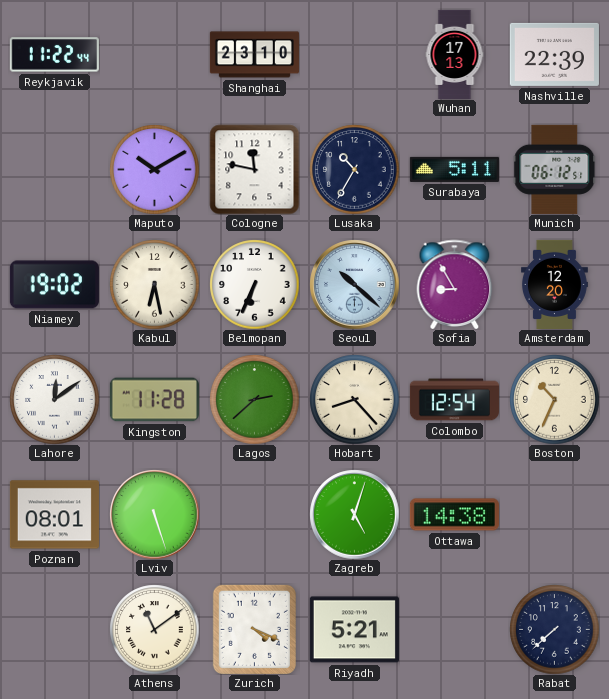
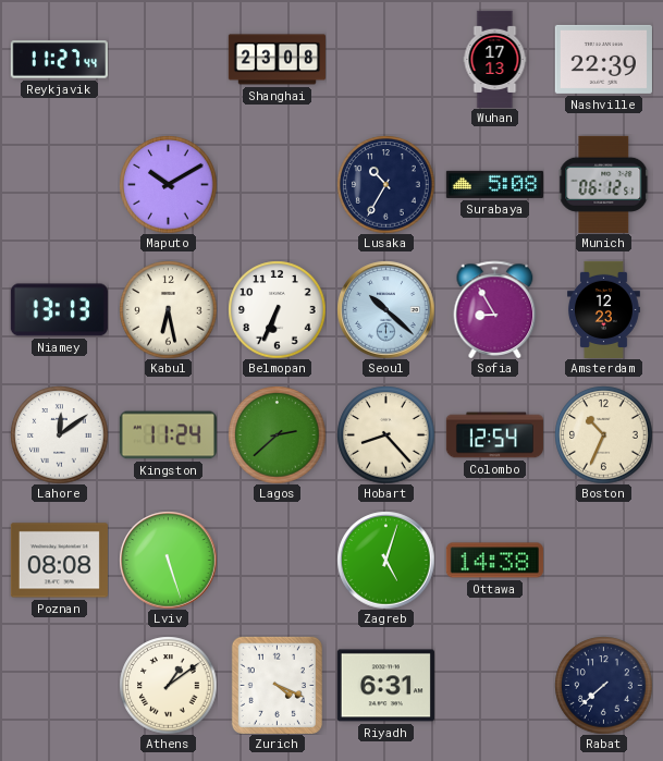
Reykjavik: 11:22 -> 11:27 (59, 60)
Shanghai: 23:10 -> 23:08 (277, 60)
Cologne: 11:47 -> none (254, 169)
Surabaya: 5:11 -> 5:08 (494, 184)
Niamey: 19:02 -> 13:13 (59, 310)
Amsterdam: 12:20 -> 12:23 (604, 309)
Kingston: 11:28 -> 11:24 (168, 435)
Poznan: 08:01 -> 08:08 (59, 561)
Athens: 11:09 -> 1:09 (168, 685)
Riyadh: 5:21 -> 6:31 (385, 686)
